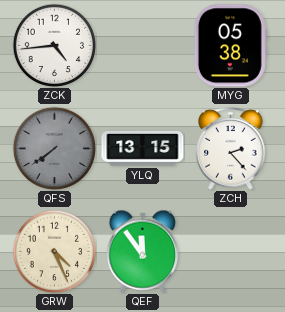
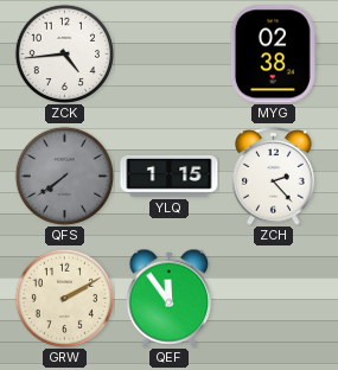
MYG: 05:38 -> 02:38 (273, 55)
YLQ: 13:15 -> 1:15 (170, 176)
GRW: 4:26 -> 2:10 (64, 298)
